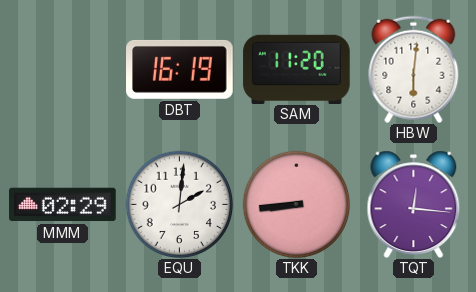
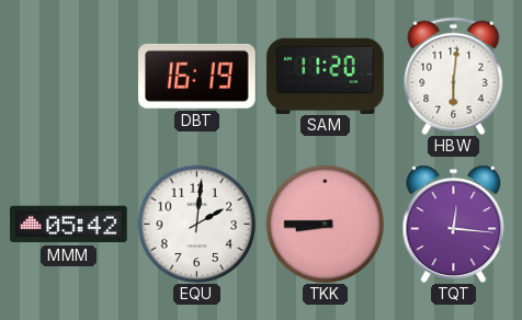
MMM: 02:29 -> 05:42 (69, 225)
TKK: 8:44 -> 8:45 (325, 224)
